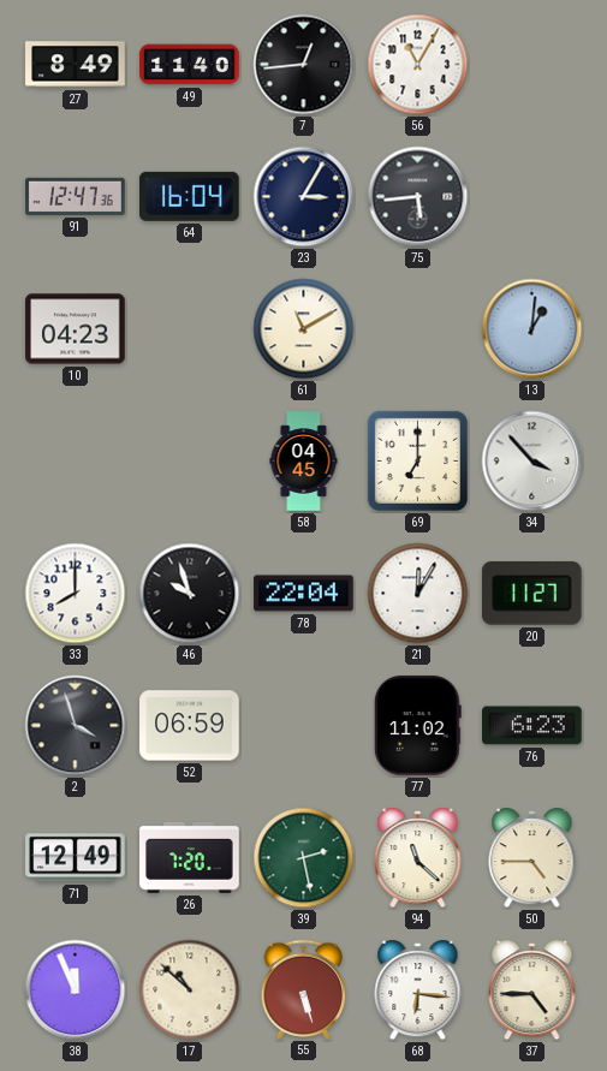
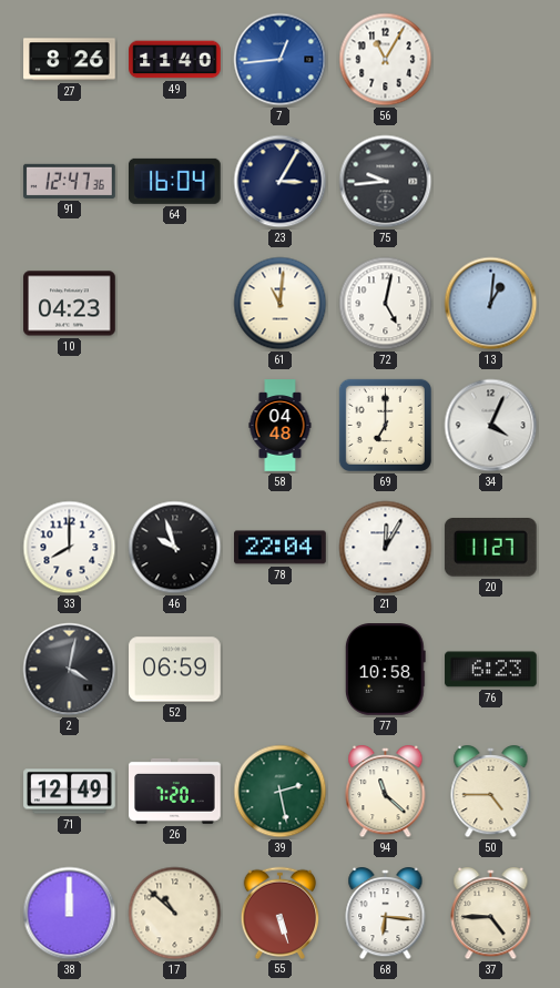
27: 8:49 -> 8:26 (70, 60)
7 dial: black -> blue (281, 60)
75: 5:44 -> 9:44 (386, 182)
61: 11:10 -> 11:01 (281, 304)
72: none -> 5:02 (386, 304)
58: 04:45 -> 04:48 (281, 426)
34: 3:53 -> 4:04 (491, 426)
2: 3:57 -> 4:02 (70, 670)
77: 11:02 -> 10:58 (385, 670)
38: 11:56 -> 12:00 (70, 914)
